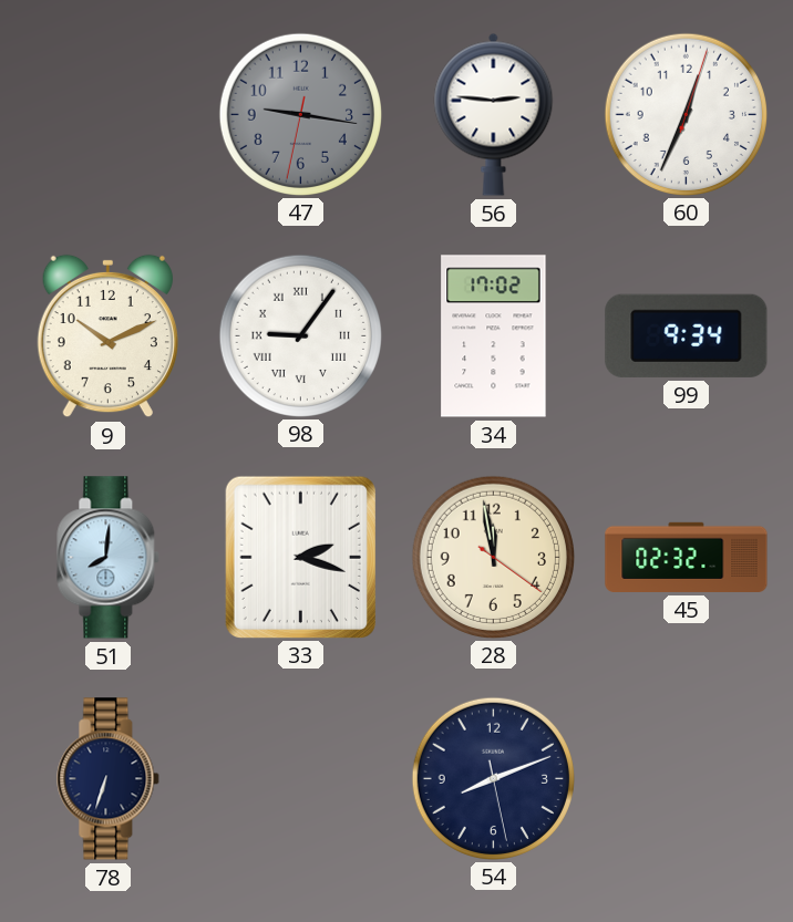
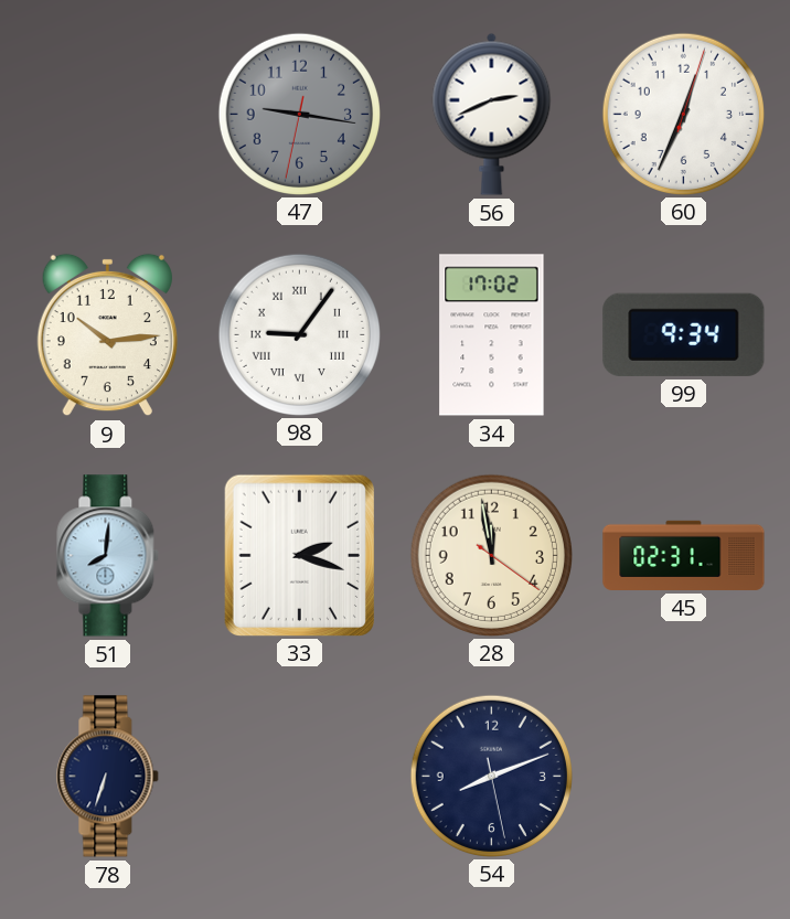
56: 2:46 -> 2:41 (492, 114)
9: 10:11 -> 10:14 (107, 335)
45: 02:32 -> 02:31 (684, 555)
